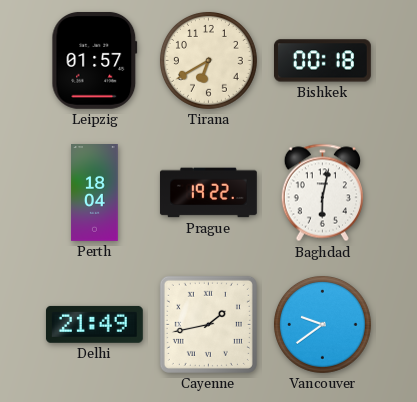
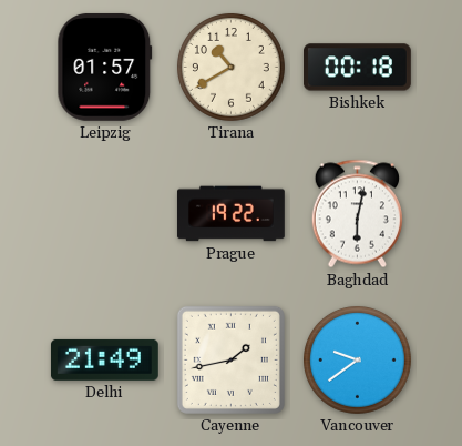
Tirana: 6:40 -> 10:40 (230, 67)
Perth: 18:04 -> none (95, 193)
